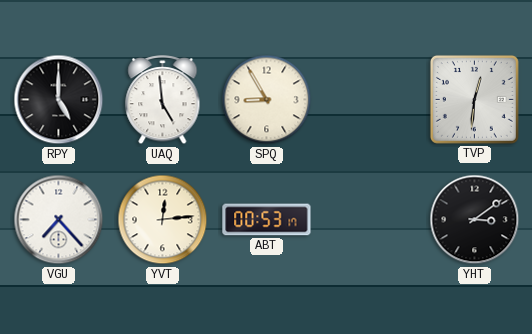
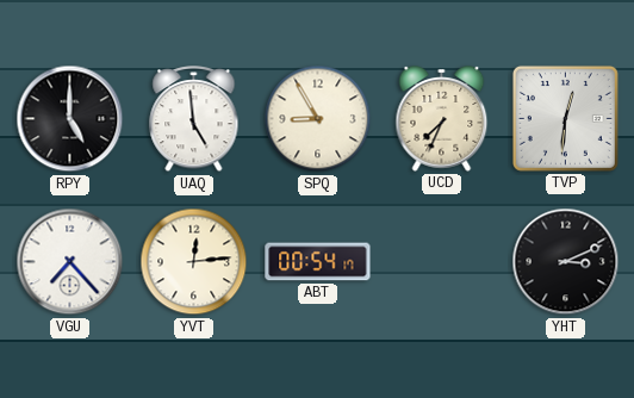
UCD: none -> 7:34 (442, 119)
ABT: 00:53 -> 00:54 (318, 262)
YHT: 3:09 -> 3:11 (566, 262)
